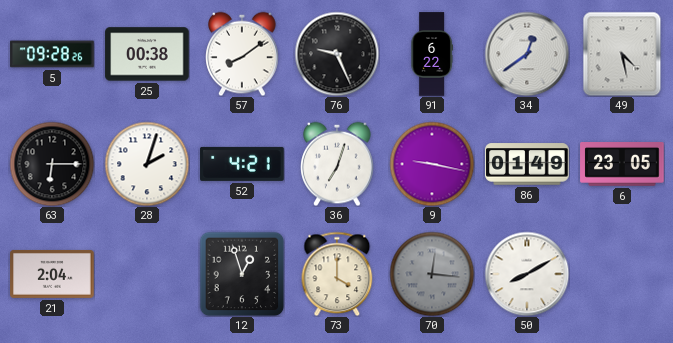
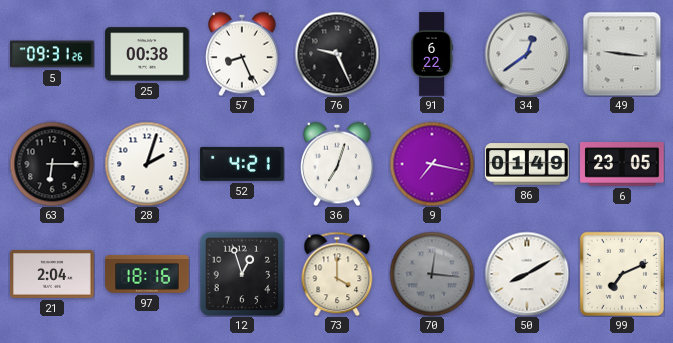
5: 09:28 -> 09:31 (52, 54)
57: 8:09 -> 8:26 (242, 54)
49: 4:28 -> 9:16 (622, 54)
9: 9:17 -> 7:17 (432, 164)
97: none -> 18:16 (147, 274)
99: none -> 7:11 (622, 274)
